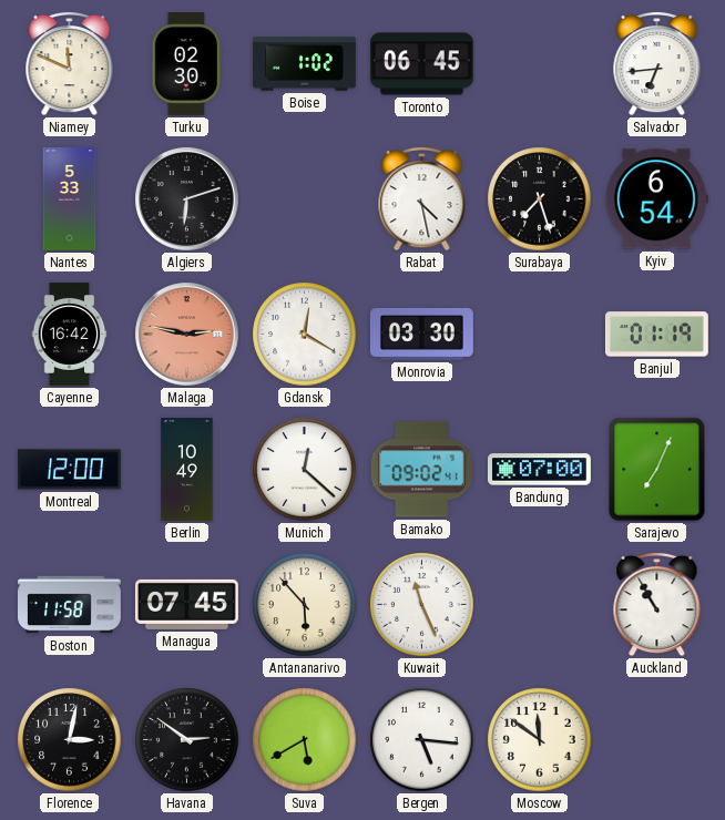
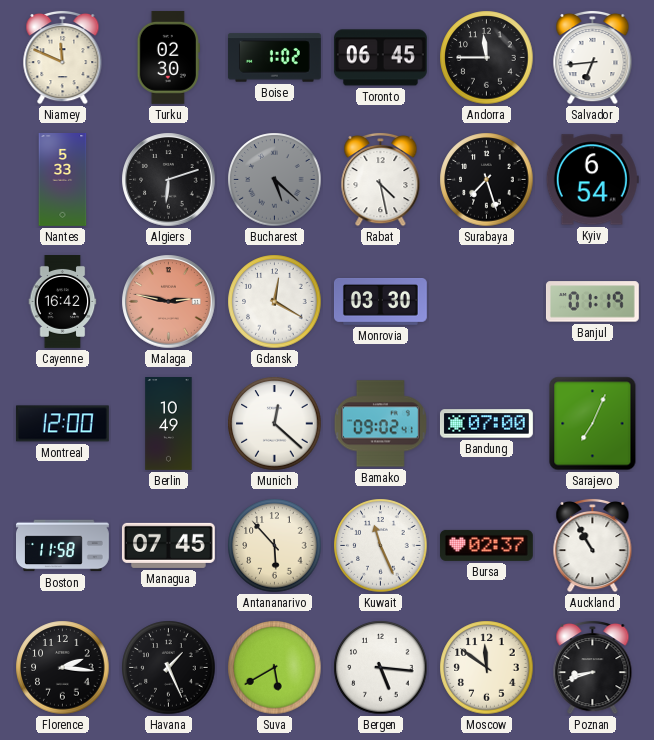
Andorra: none -> 11:45 (487, 58)
Bucharest: none -> 5:22 (275, 180)
Bursa: none -> 02:37 (486, 545)
Florence: 3:02 -> 2:16 (63, 668)
Havana: 2:51 -> 1:26 (169, 668)
Poznan: none -> 8:42 (593, 667)
